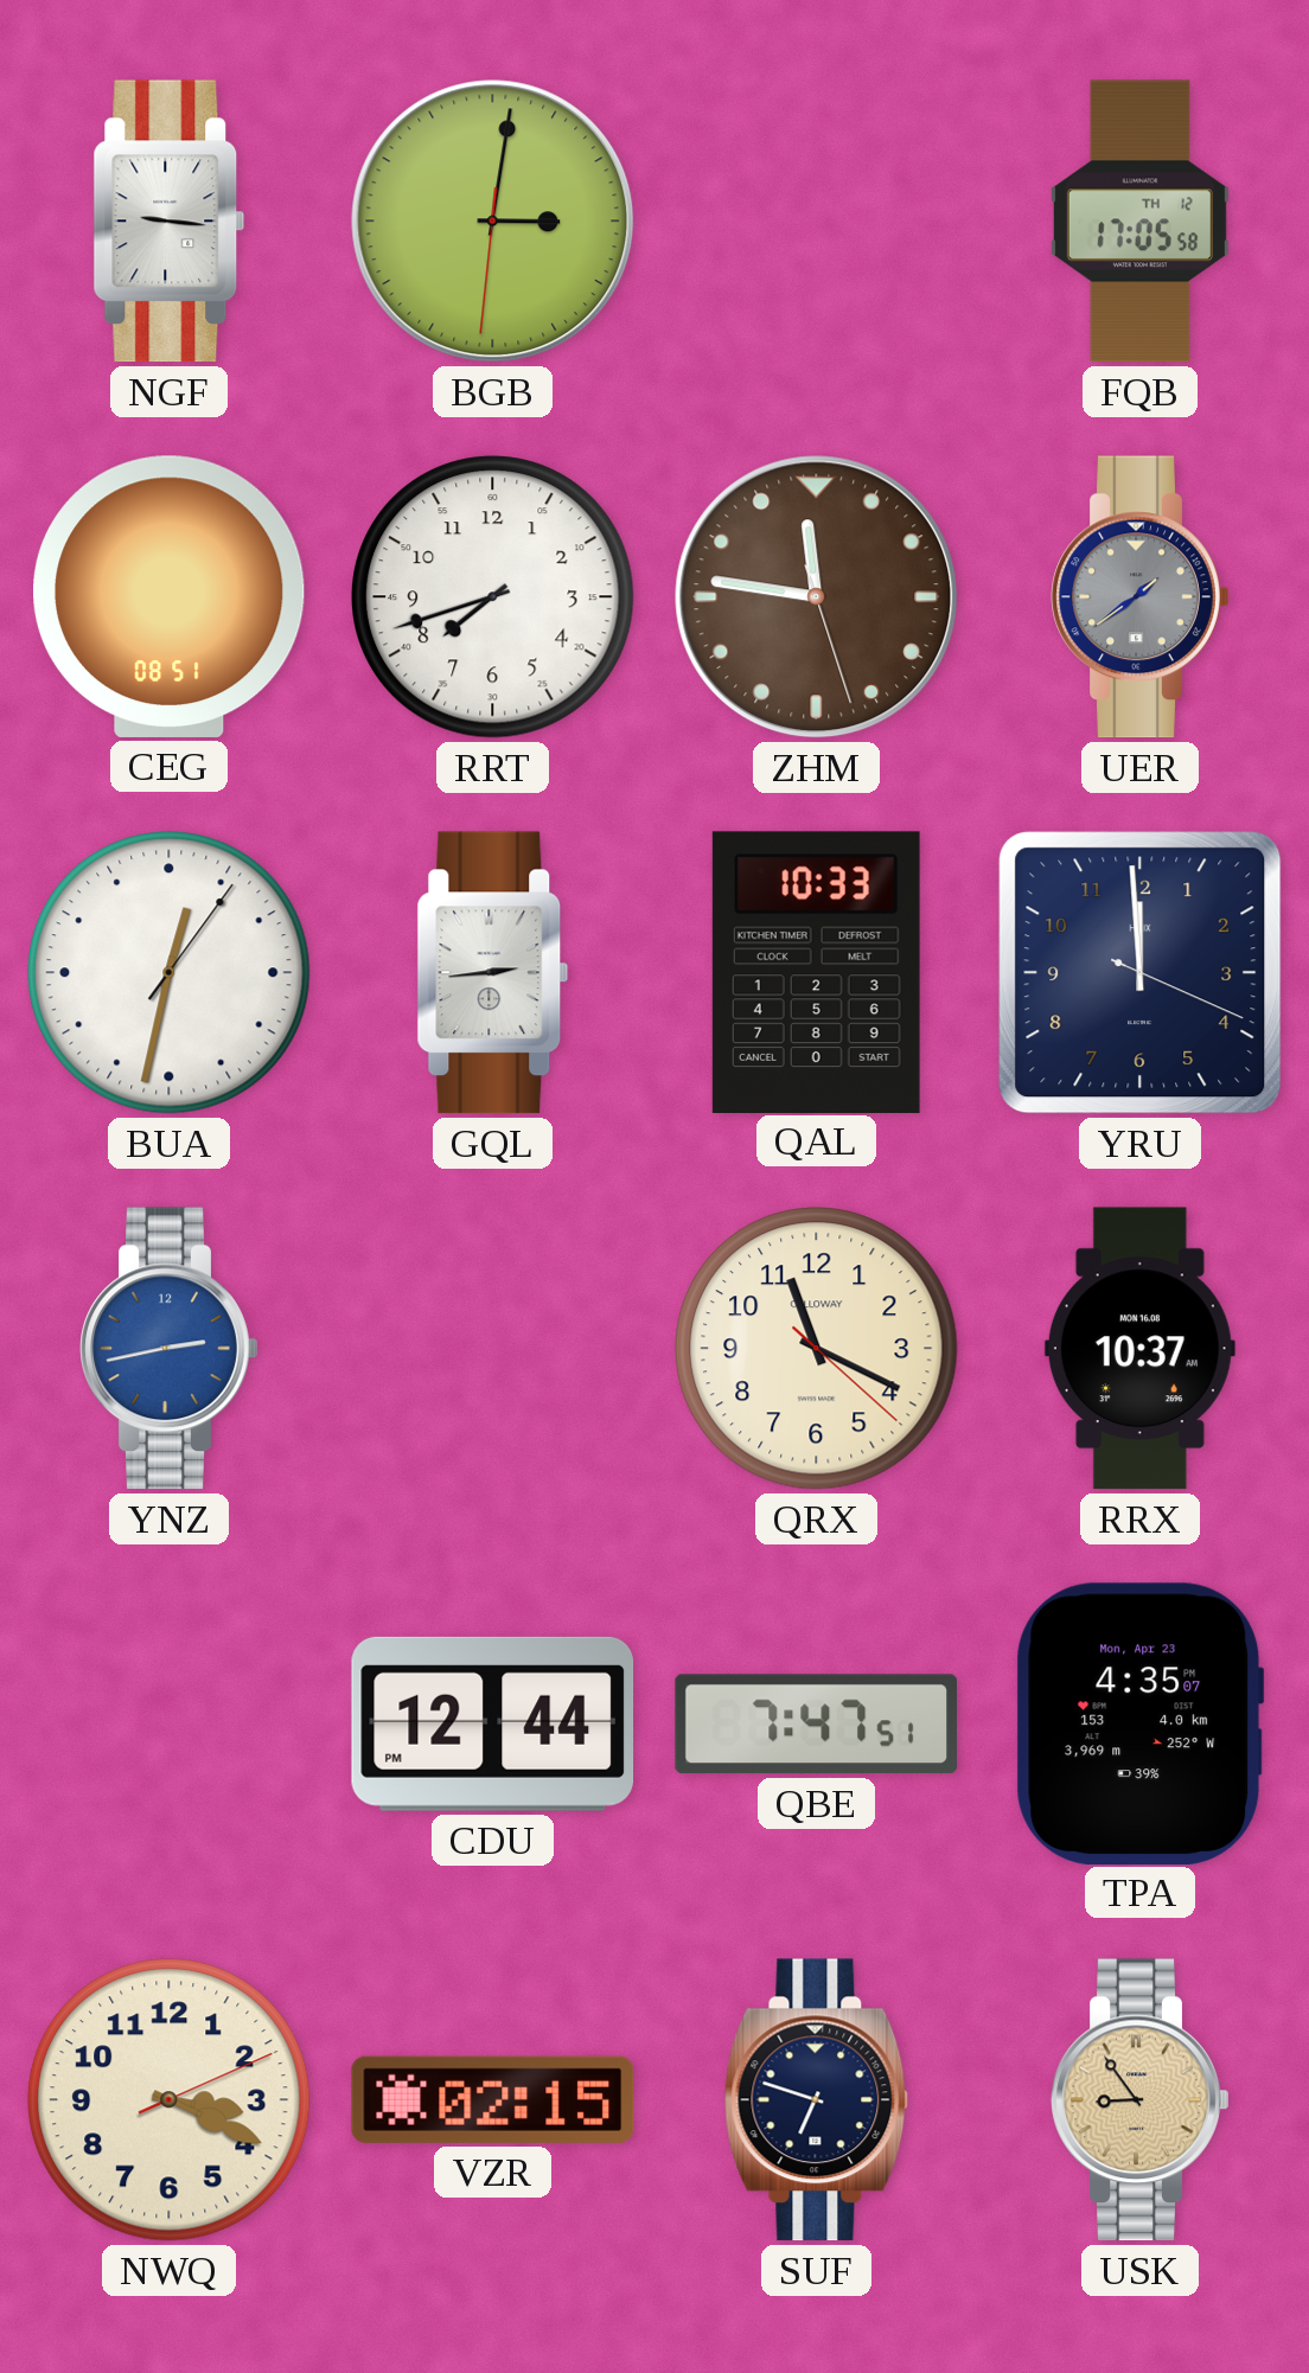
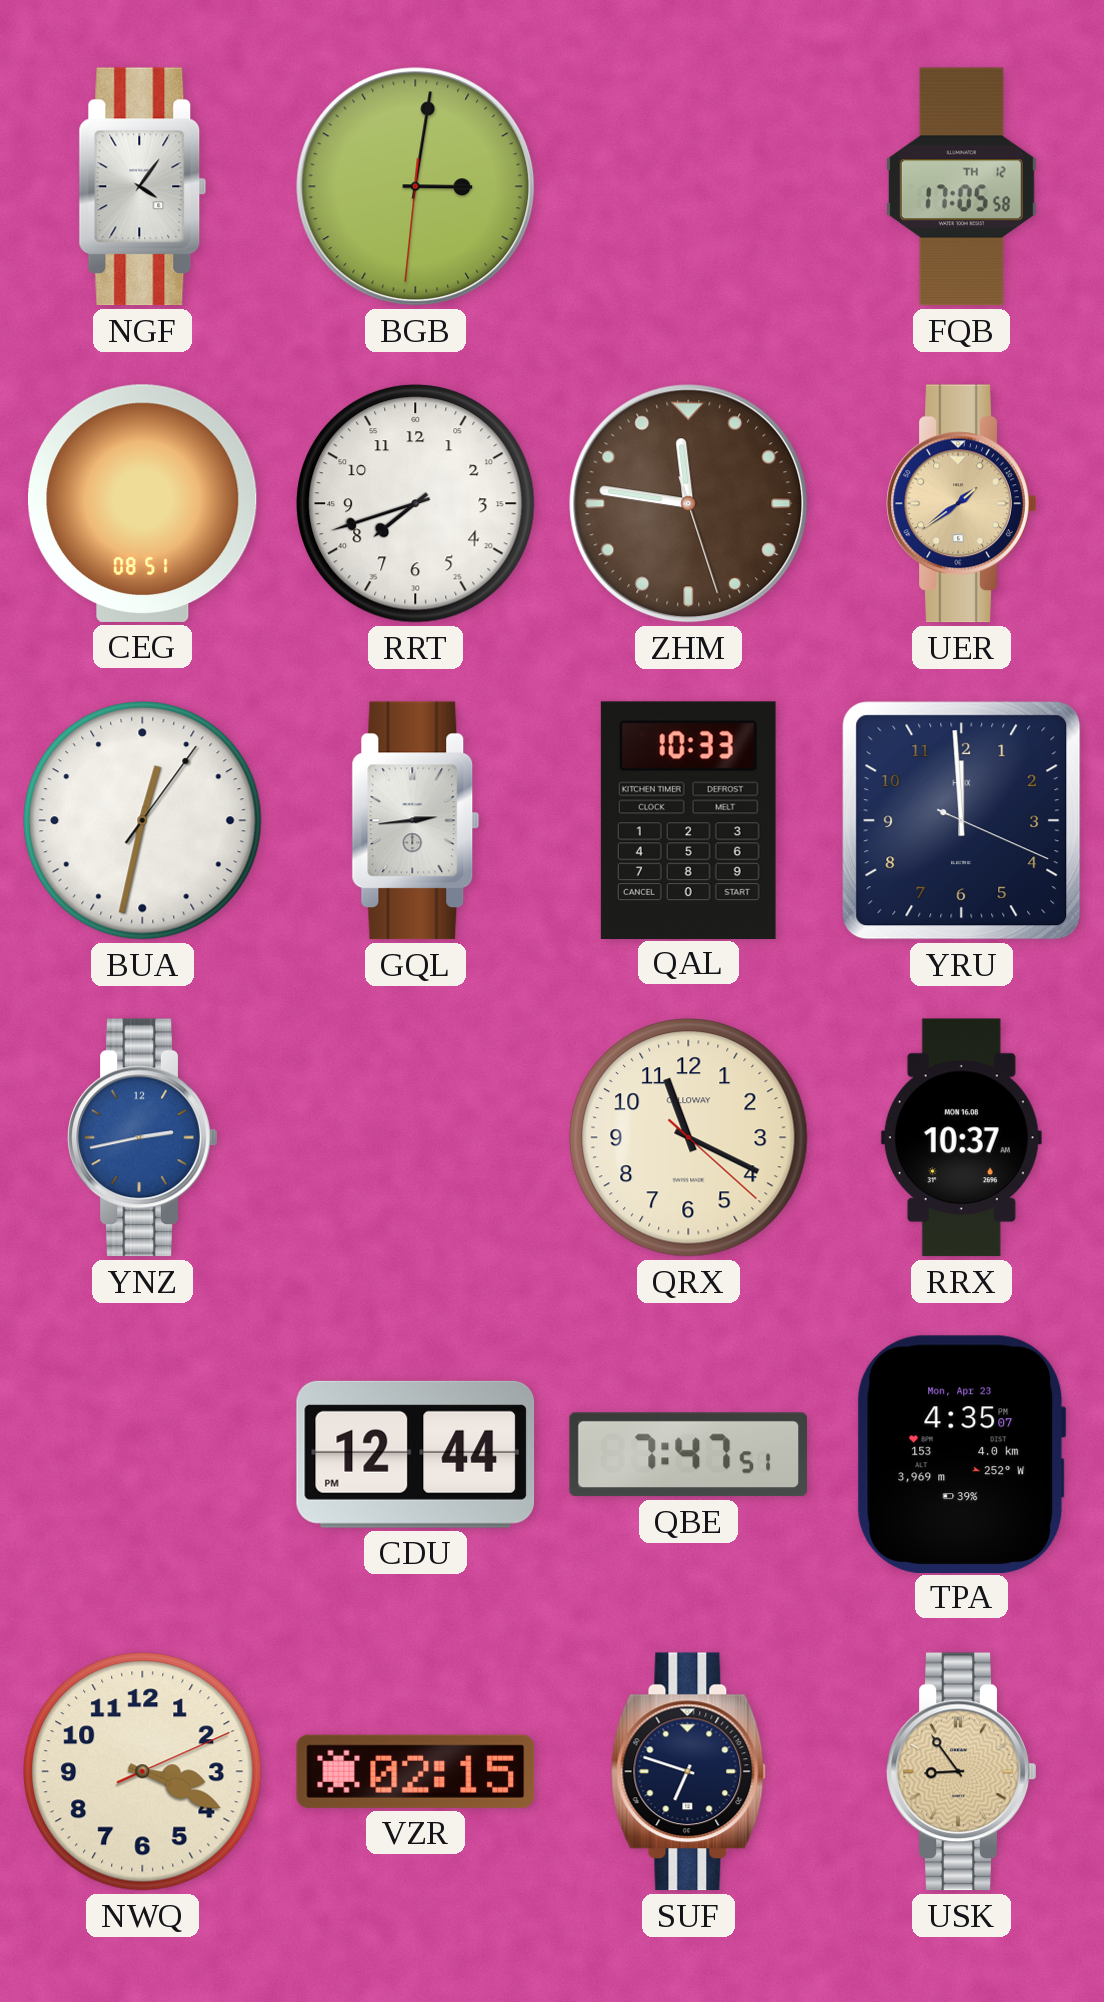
NGF: 9:16 -> 4:06 (143, 187)
UER dial: grey -> champagne (962, 504)
